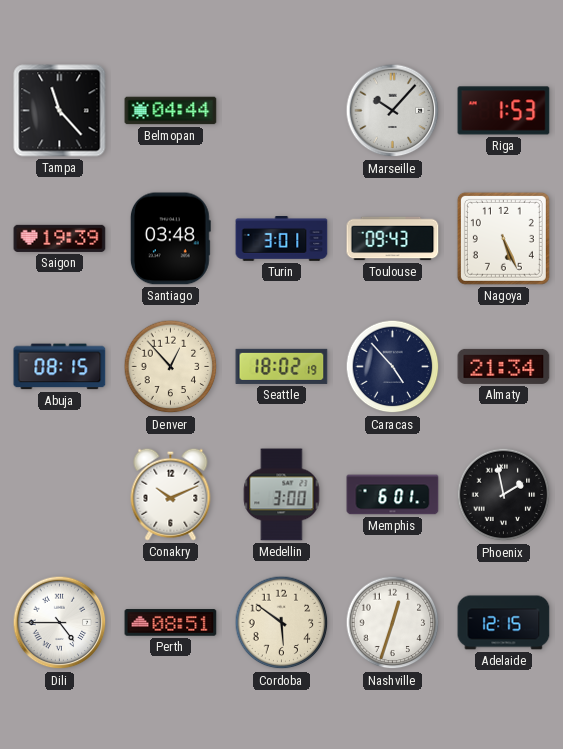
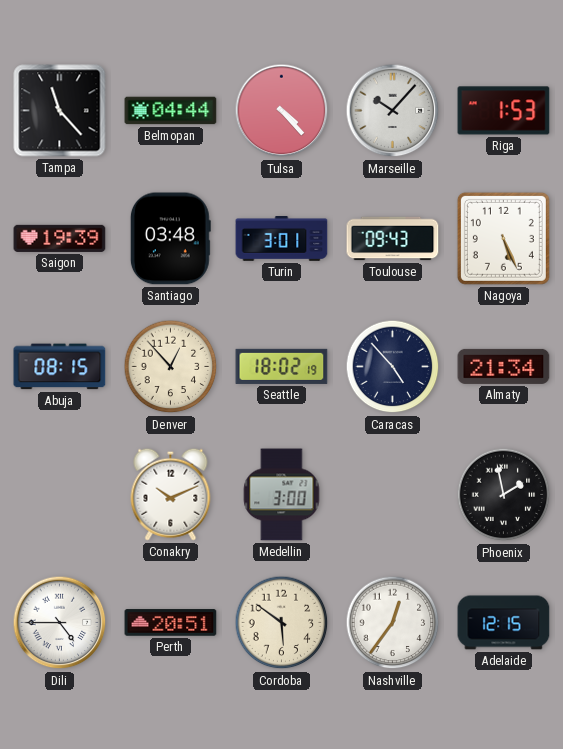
Tulsa: none -> 4:23 (282, 111)
Memphis: 6:01 -> none (393, 495)
Perth: 08:51 -> 20:51 (171, 623)
Nashville: 12:33 -> 12:36 (393, 623)
